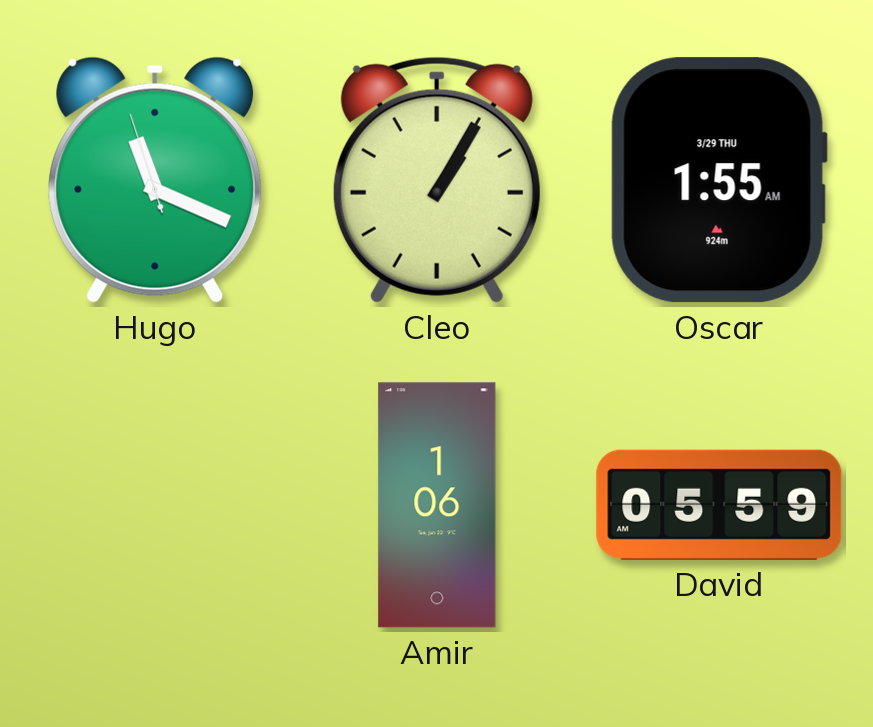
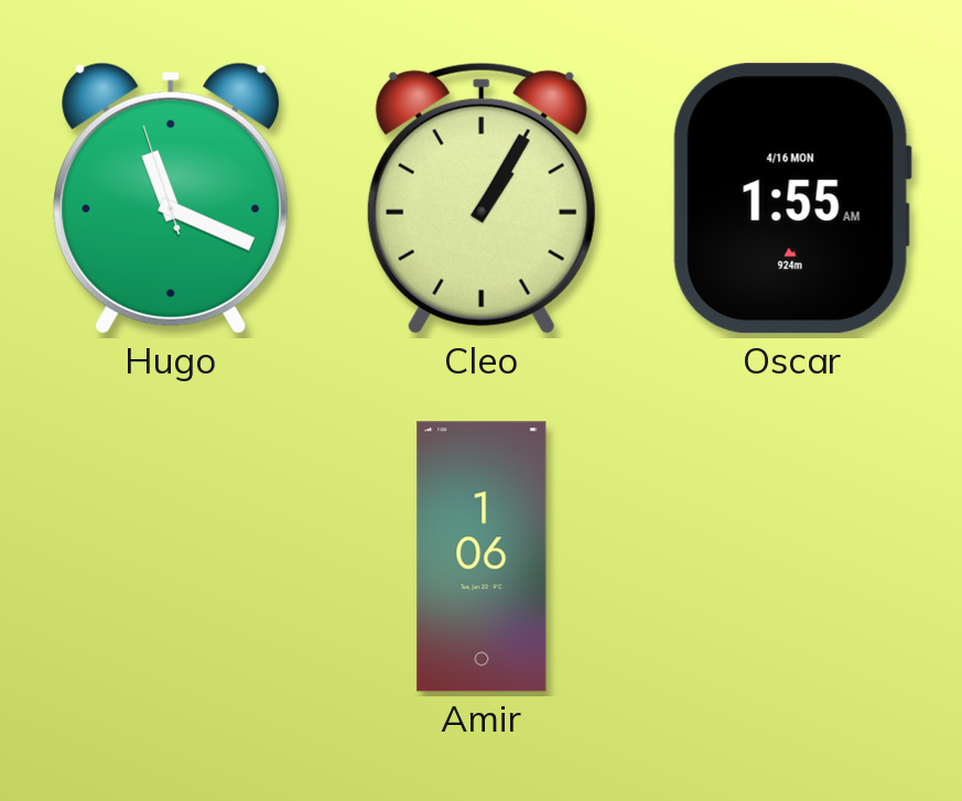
Oscar date: 3/29 THU -> 4/16 MON (792, 198)
David: 05:59 -> none (719, 505)
